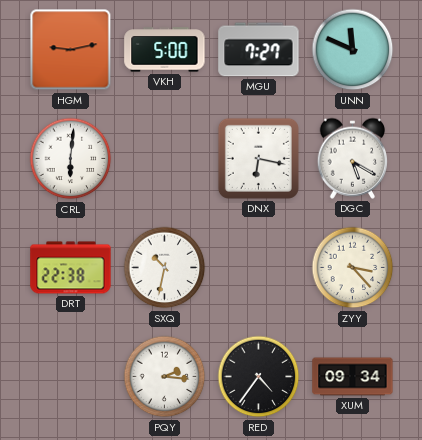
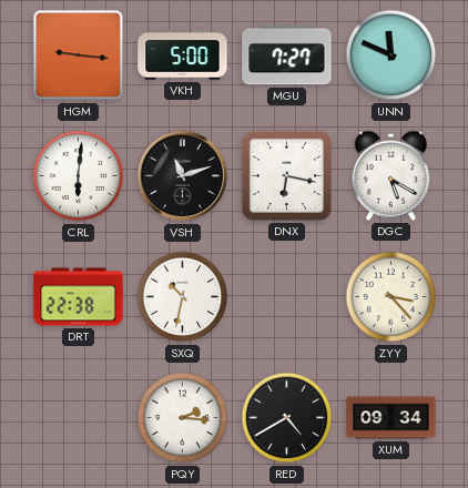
HGM: 9:13 -> 9:16 (79, 55)
VSH: none -> 11:12 (183, 176)
RED: 4:36 -> 4:40 (287, 418)
